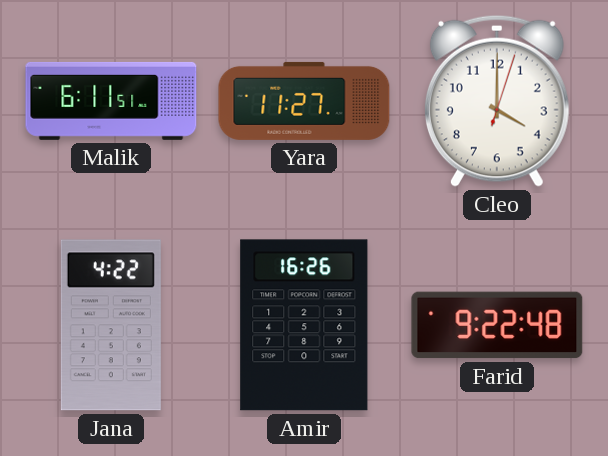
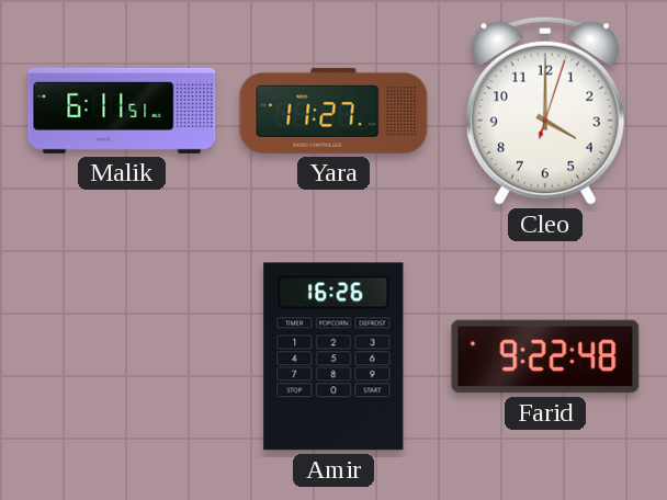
Jana: 4:22 -> none (111, 325)
